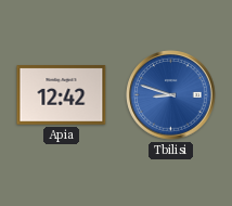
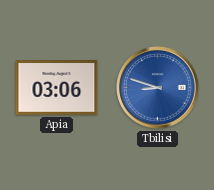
Apia: 12:42 -> 03:06 (57, 88)
